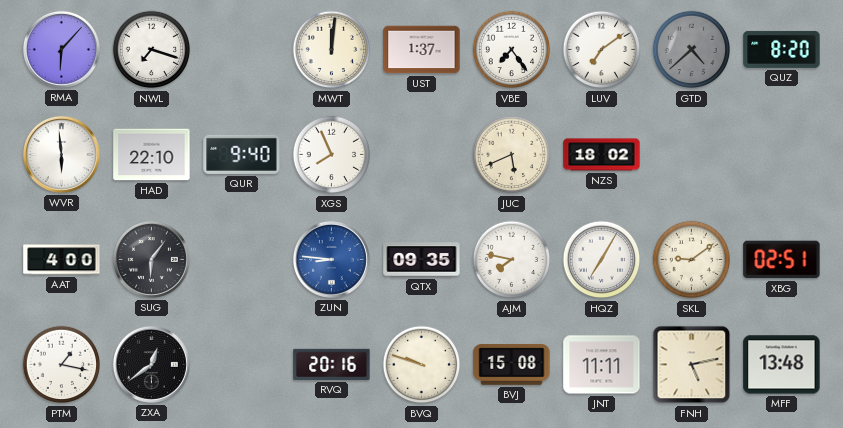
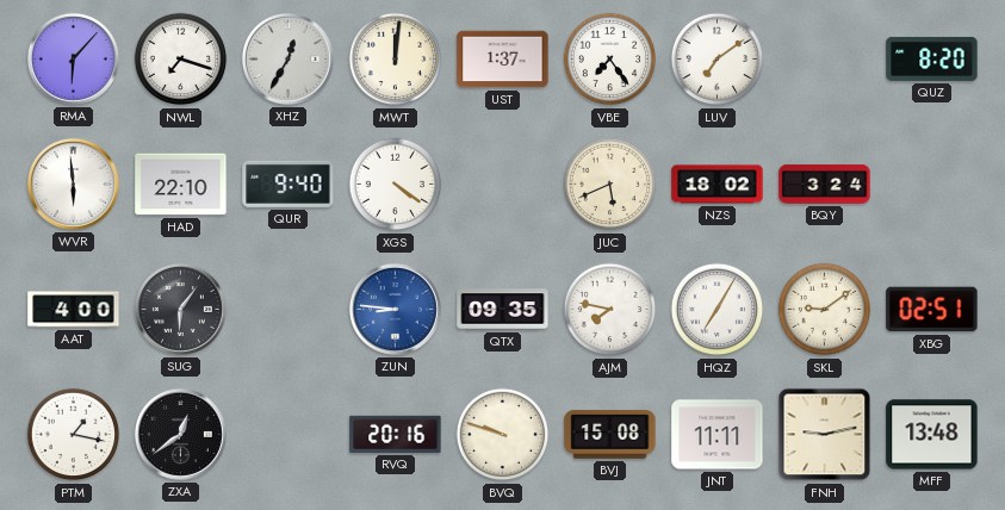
XHZ: none -> 12:35 (287, 58)
GTD: 4:38 -> none (692, 50)
XGS: 7:56 -> 4:21 (396, 185)
BQY: none -> 3:24 (825, 185)
FNH: 5:13 -> 9:13 (825, 435)
